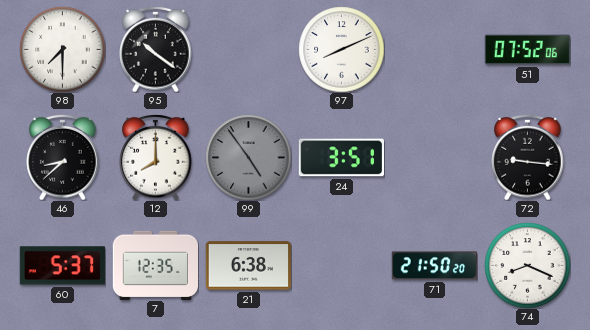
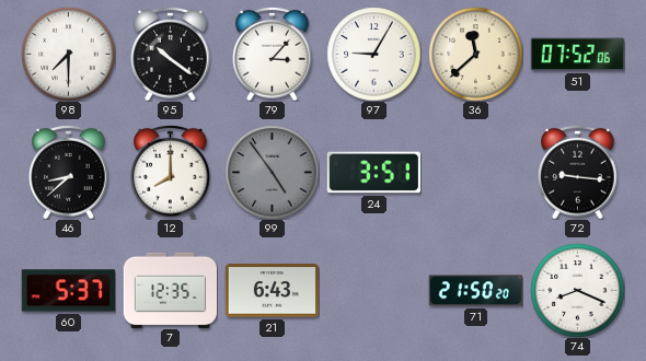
79: none -> 3:07 (273, 54)
97: 8:11 -> 9:05 (373, 54)
36: none -> 11:38 (475, 54)
21: 6:38 -> 6:43 (272, 291)
